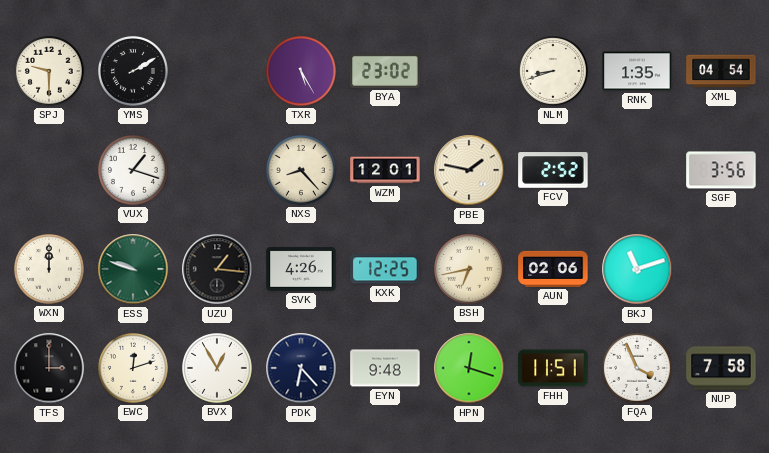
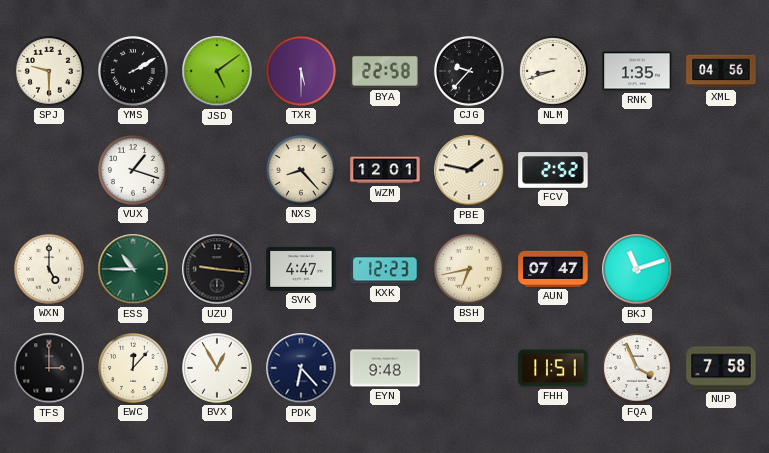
JSD: none -> 5:09 (217, 71)
TXR: 5:25 -> 5:30 (302, 72)
BYA: 23:02 -> 22:58 (385, 71)
CJG: none -> 9:37 (470, 72)
XML: 04:54 -> 04:56 (721, 71)
SGF: 3:56 -> none (721, 170)
WXN: 12:00 -> 5:00 (50, 270)
ESS: 9:48 -> 10:45 (133, 269)
UZU: 1:16 -> 9:16 (217, 269)
SVK: 4:26 -> 4:47 (301, 269)
KXK: 12:25 -> 12:23 (385, 269)
AUN: 02:06 -> 07:47 (553, 269)
EWC: 12:12 -> 12:07 (134, 369)
HPN: 12:18 -> none (469, 368)
